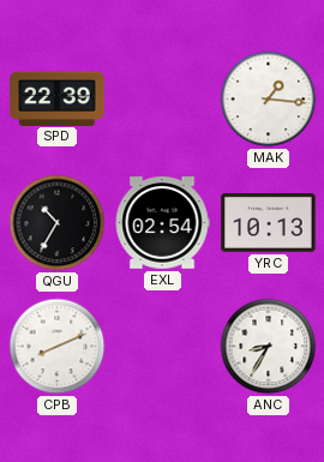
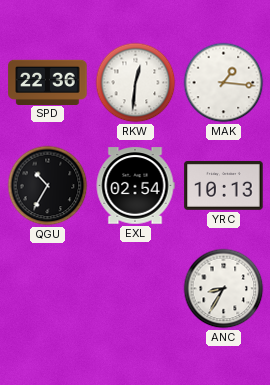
SPD: 22:39 -> 22:36 (48, 82)
RKW: none -> 12:31 (136, 83)
CPB: 8:11 -> none (58, 347)
